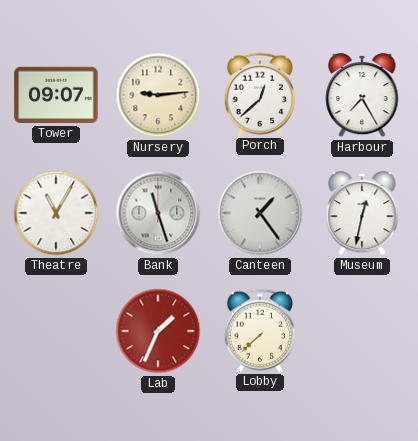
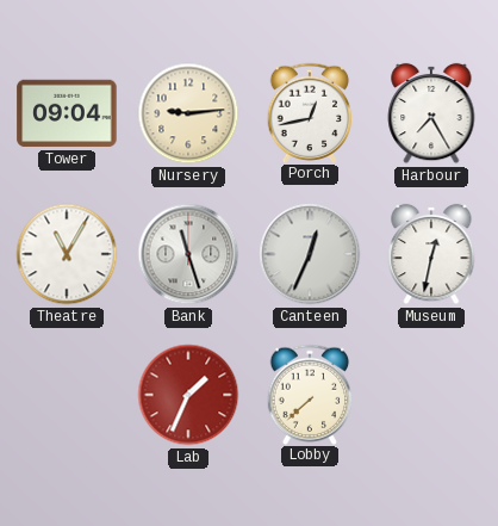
Tower: 09:07 -> 09:04 (67, 113)
Porch: 12:38 -> 12:43 (310, 112)
Canteen: 1:24 -> 12:34 (310, 254)
